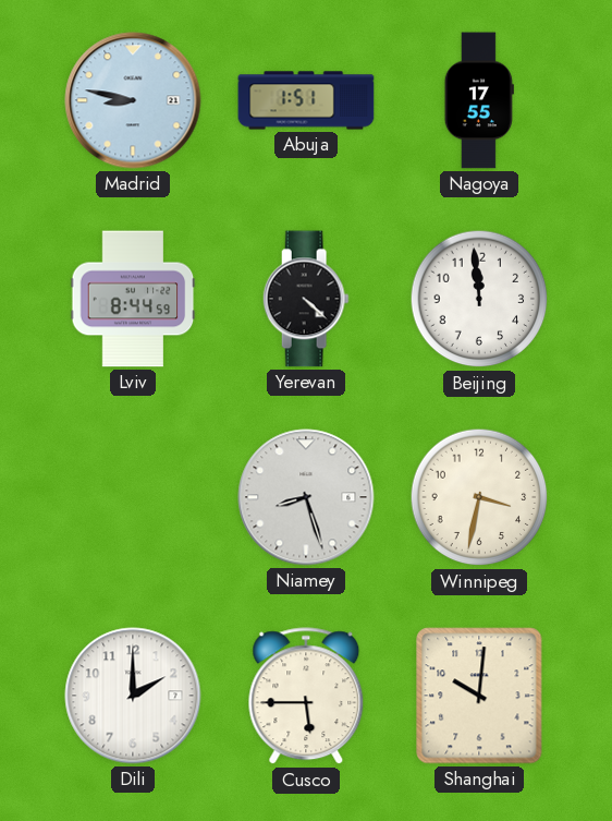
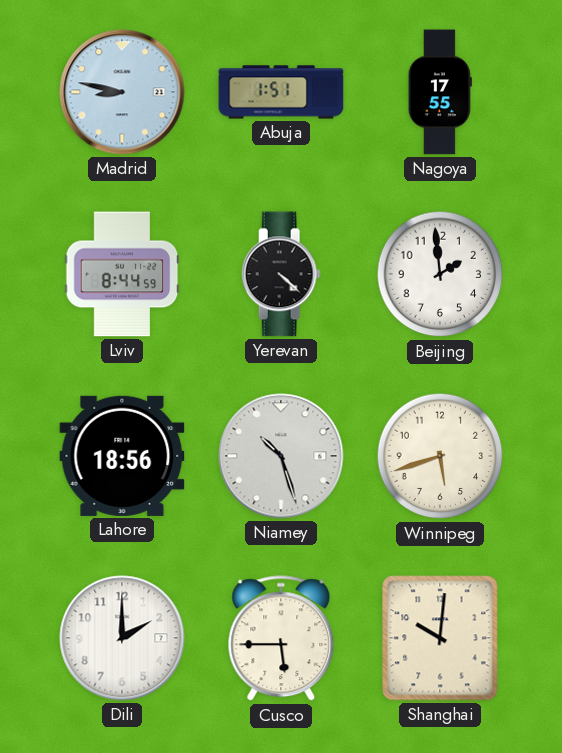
Beijing: 11:59 -> 1:59 (440, 274)
Lahore: none -> 18:56 (122, 456)
Niamey: 8:27 -> 10:27 (281, 456)
Winnipeg: 3:32 -> 5:42 (440, 456)
